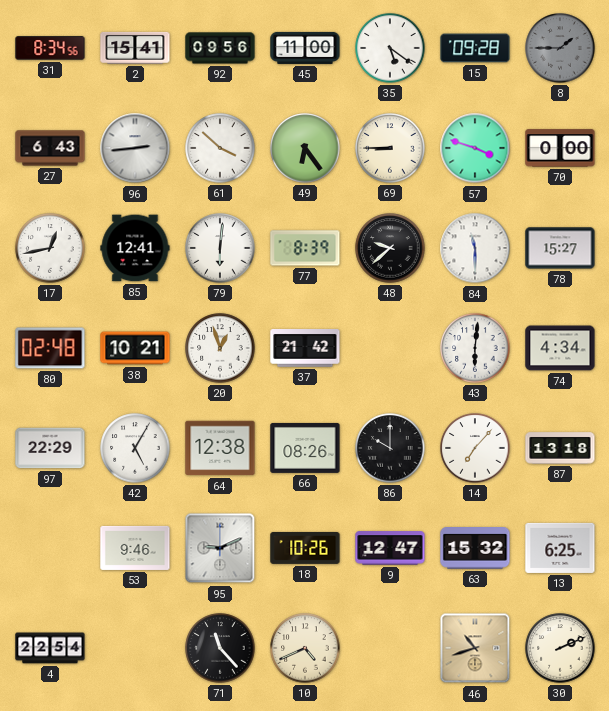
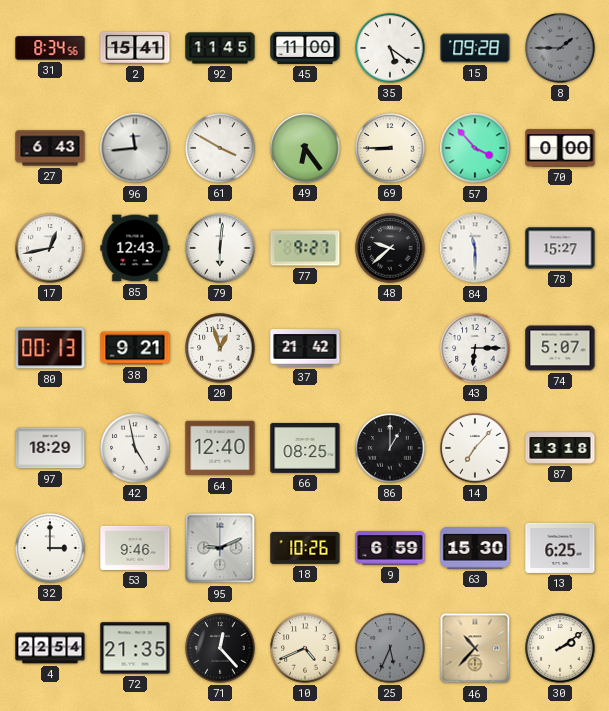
92: 09:56 -> 11:45 (220, 48)
96: 2:44 -> 11:44 (135, 148)
61: 3:52 -> 3:50 (220, 148)
57: 3:48 -> 3:53 (475, 148)
85: 12:41 -> 12:43 (135, 248)
77: 8:39 -> 9:27 (305, 248)
80: 02:48 -> 00:13 (50, 348)
38: 10:21 -> 9:21 (135, 348)
43: 6:01 -> 6:15 (475, 348)
74: 4:34 -> 5:07 (560, 348)
97: 22:29 -> 18:29 (50, 448)
42: 5:05 -> 4:58 (135, 448)
64: 12:38 -> 12:40 (220, 448)
66: 08:26 -> 08:25 (305, 448)
86: 10:00 -> 1:00 (390, 448)
32: none -> 3:00 (50, 548)
9: 12:47 -> 6:59 (390, 548)
63: 15:32 -> 15:30 (475, 549)
72: none -> 21:35 (135, 648)
71: 11:23 -> 12:23 (220, 648)
25: none -> 5:34 (390, 648)
46: 10:42 -> 10:37 (475, 648)
30: 2:11 -> 2:09 (560, 648)
